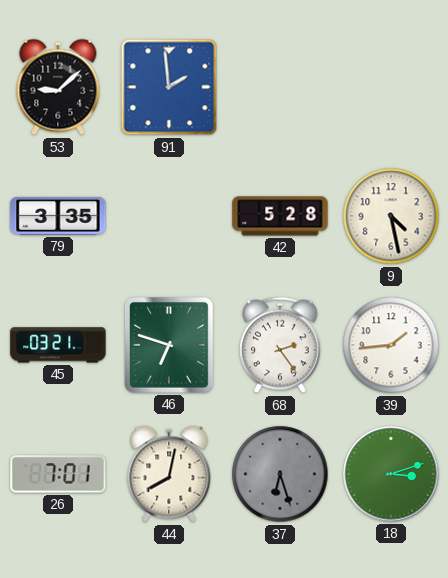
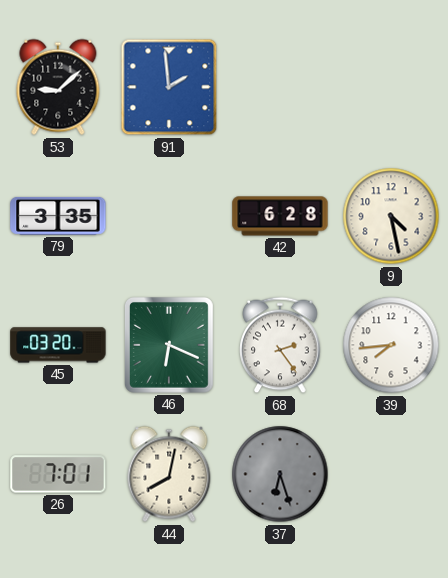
42: 5:28 -> 6:28 (280, 216)
45: 03:21 -> 03:20 (58, 345)
46: 6:48 -> 6:19 (169, 346)
39: 1:44 -> 7:44 (391, 345)
18: 3:12 -> none (391, 474)
